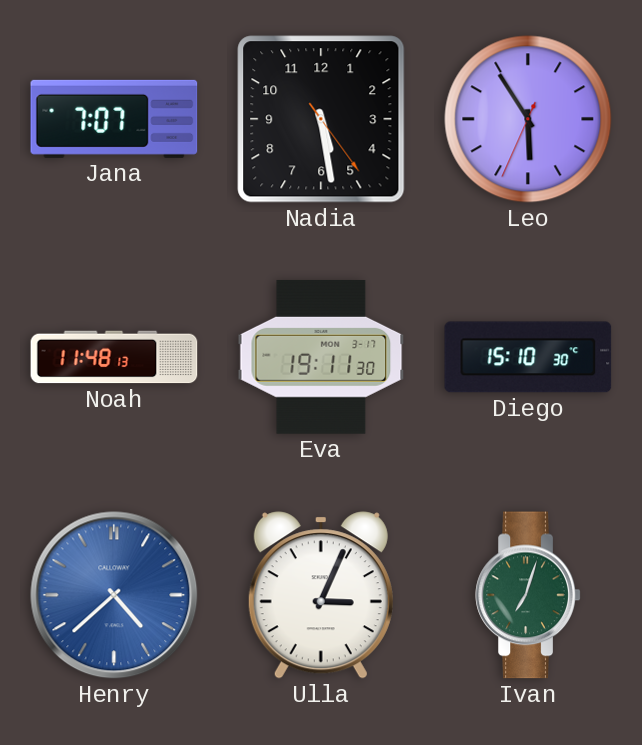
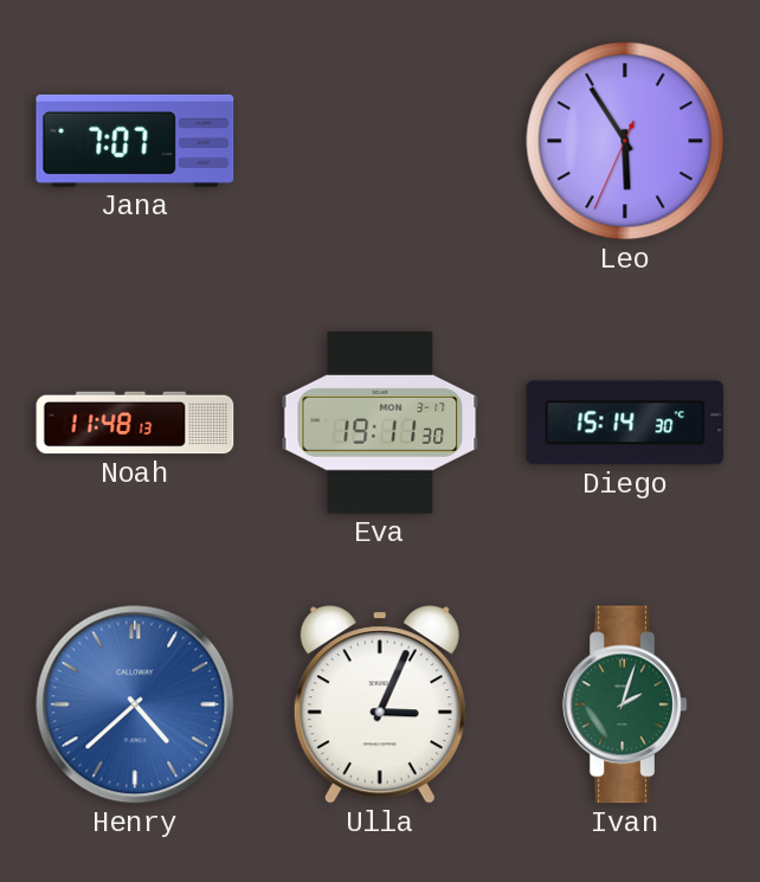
Nadia: 5:28 -> none (321, 119)
Diego: 15:10 -> 15:14 (625, 423)
Ivan: 7:03 -> 2:03 (625, 704)
